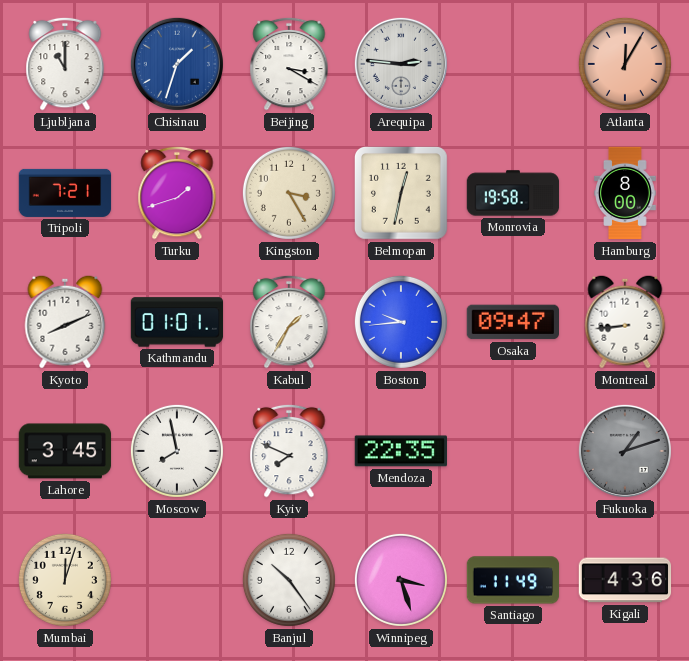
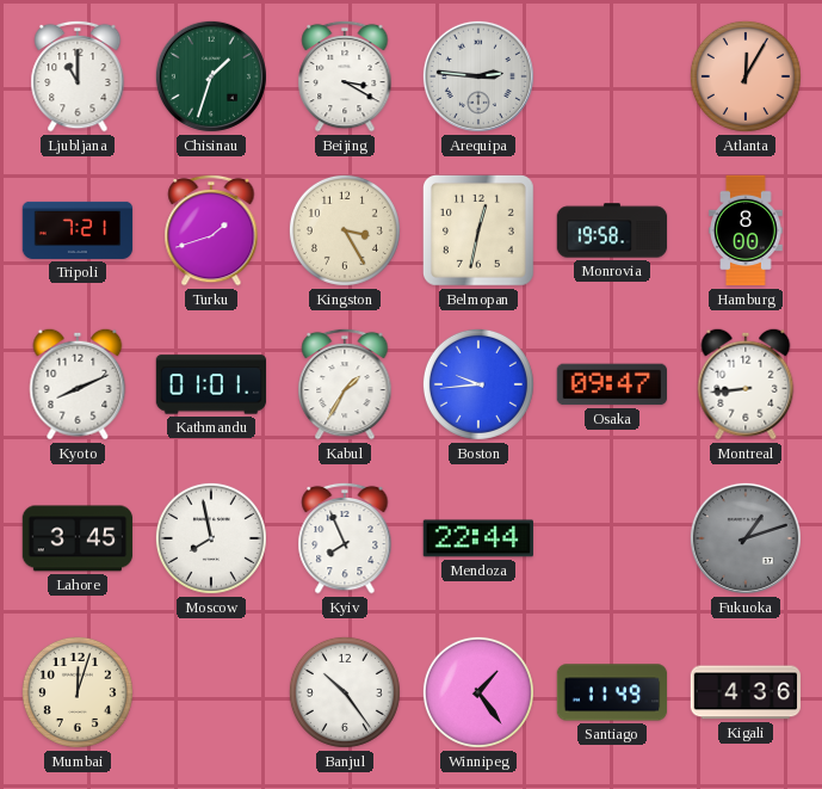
Chisinau dial: blue -> green (211, 76)
Kyiv: 7:49 -> 7:56 (345, 538)
Mendoza: 22:35 -> 22:44 (477, 538)
Winnipeg: 3:27 -> 1:24 (478, 692)
